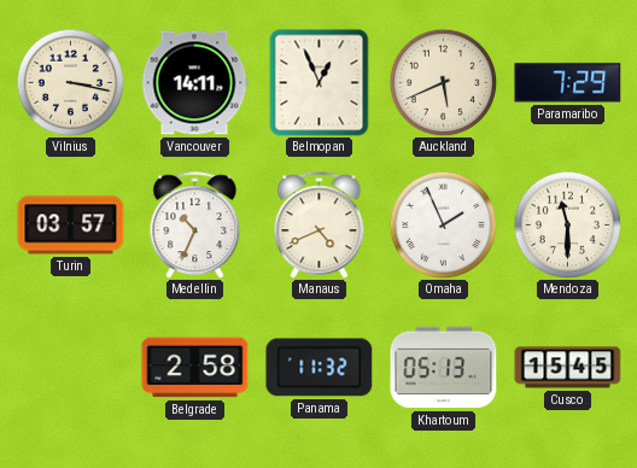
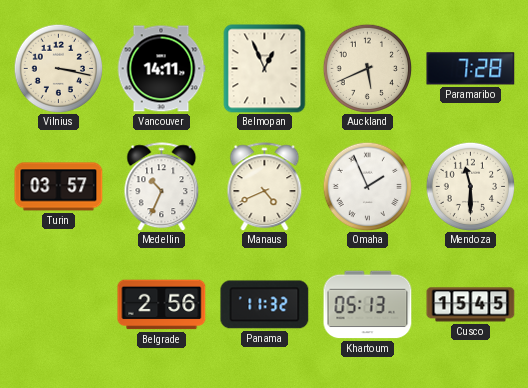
Paramaribo: 7:29 -> 7:28 (471, 69)
Belgrade: 2:58 -> 2:56 (162, 305)
